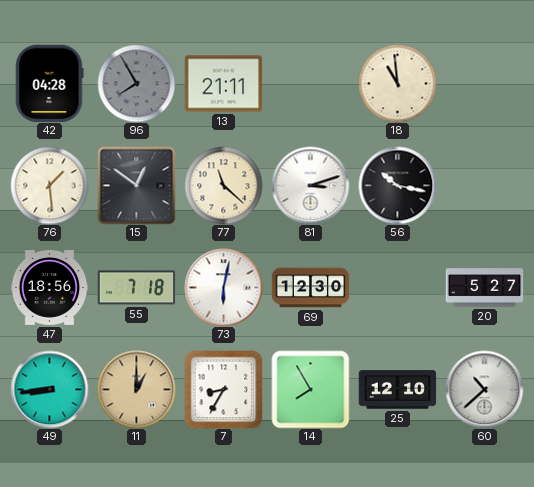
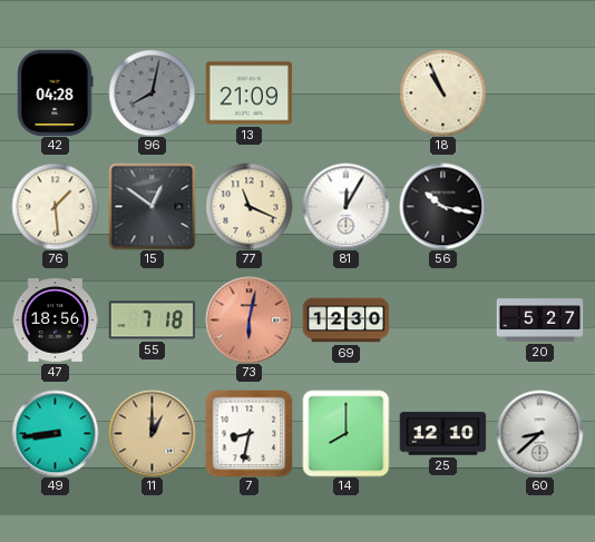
96: 7:55 -> 8:02 (152, 92)
13: 21:11 -> 21:09 (248, 93)
18: 10:59 -> 10:56 (442, 92)
77: 11:22 -> 11:19 (248, 206)
81: 3:12 -> 12:05 (345, 206)
73 dial: white -> salmon (248, 319)
7: 8:35 -> 8:32 (248, 433)
14: 7:55 -> 8:00 (345, 433)
60: 10:38 -> 8:38 (539, 433)
